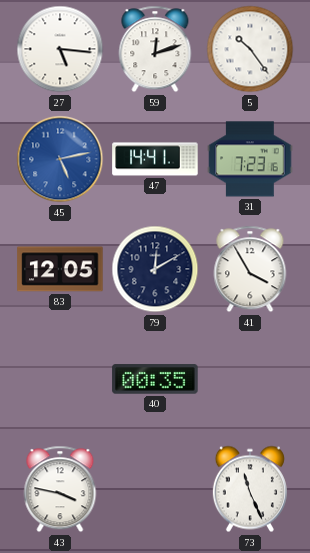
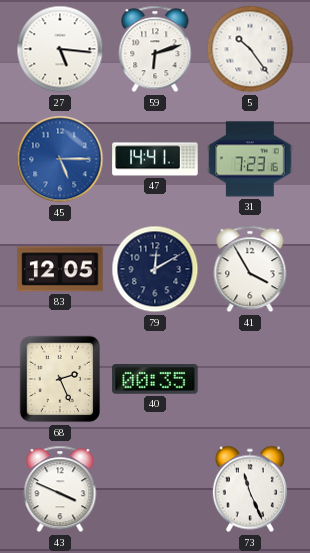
59: 12:12 -> 6:12 (155, 49)
45: 5:13 -> 5:15 (60, 159)
68: none -> 2:26 (60, 379)
43: 3:47 -> 3:49 (60, 489)
